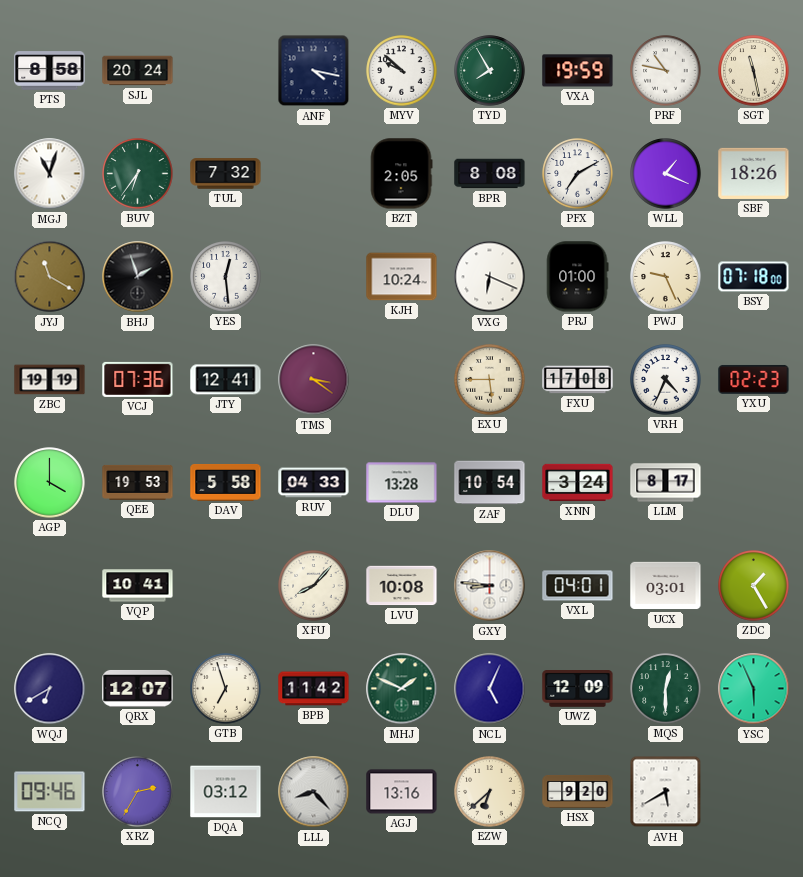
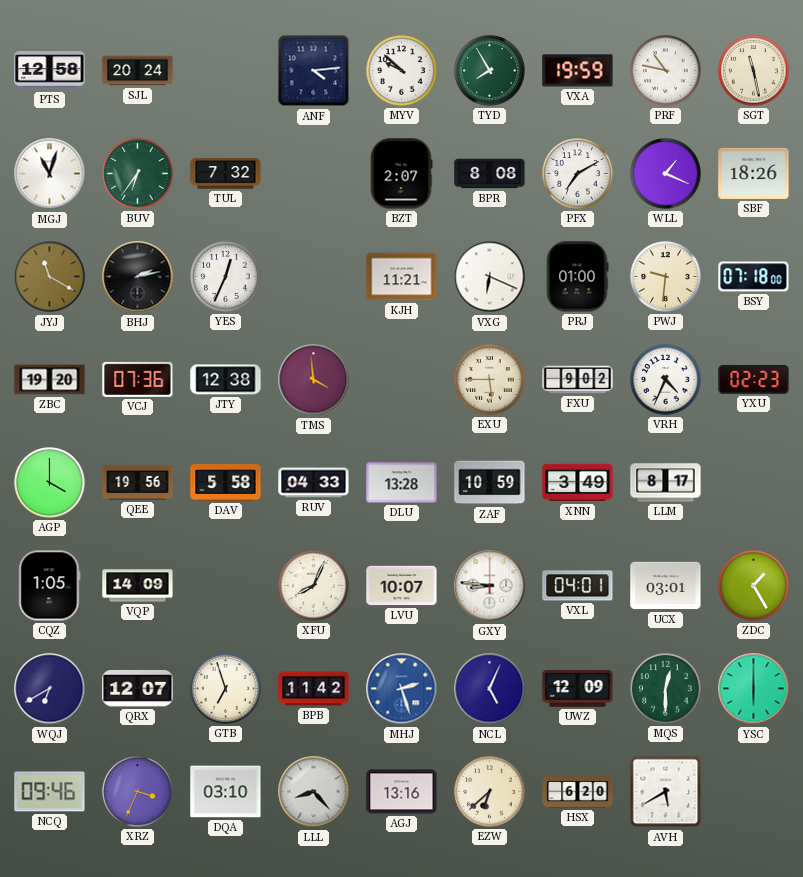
PTS: 8:58 -> 12:58 (50, 71)
ANF: 4:17 -> 4:14 (314, 71)
BZT: 2:05 -> 2:07 (401, 174)
BHJ: 1:57 -> 2:13 (138, 277)
YES: 12:29 -> 12:34 (226, 277)
KJH: 10:24 -> 11:21 (402, 277)
PWJ: 9:26 -> 9:31 (666, 277)
ZBC: 19:19 -> 19:20 (50, 380)
JTY: 12:41 -> 12:38 (226, 380)
TMS: 3:21 -> 3:59 (314, 380)
FXU: 17:08 -> 9:02 (578, 380)
QEE: 19:53 -> 19:56 (138, 482)
ZAF: 10:54 -> 10:59 (490, 483)
XNN: 3:24 -> 3:49 (578, 483)
CQZ: none -> 1:05 (50, 586)
VQP: 10:41 -> 14:09 (138, 586)
XFU: 8:07 -> 8:04 (314, 586)
LVU: 10:08 -> 10:07 (402, 586)
MHJ: 1:49 -> 2:27 (402, 689)
MHJ dial: green -> blue (402, 689)
YSC: 5:56 -> 6:00 (754, 689)
XRZ: 2:35 -> 3:34 (138, 792)
DQA: 03:12 -> 03:10 (226, 792)
HSX: 9:20 -> 6:20 (578, 791)
